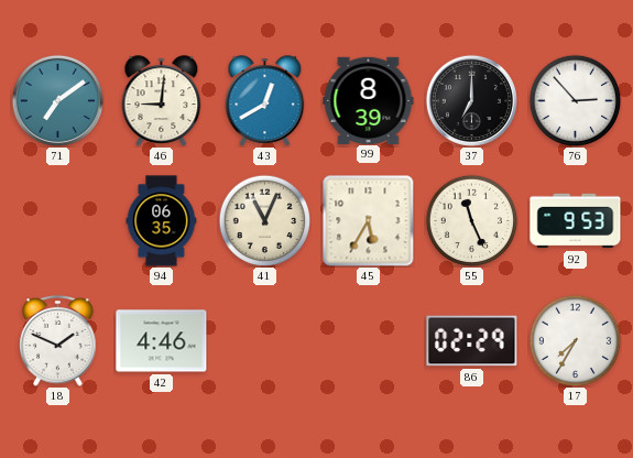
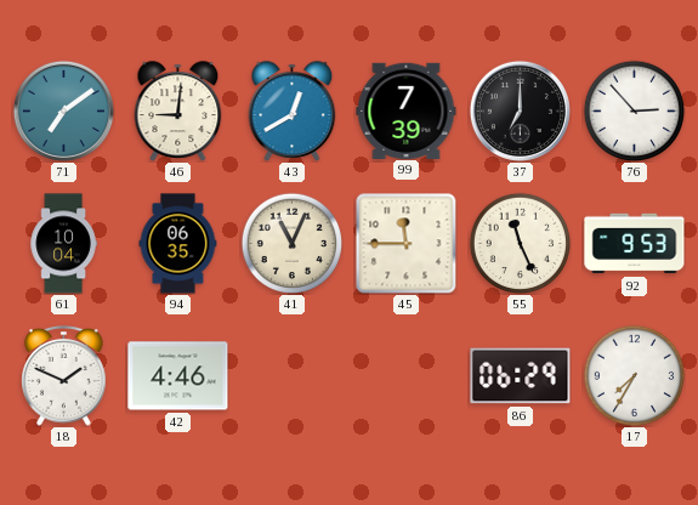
99: 8:39 -> 7:39 (407, 110)
61: none -> 10:04 (63, 244)
45: 5:35 -> 11:45 (405, 243)
86: 02:29 -> 06:29 (521, 376)
